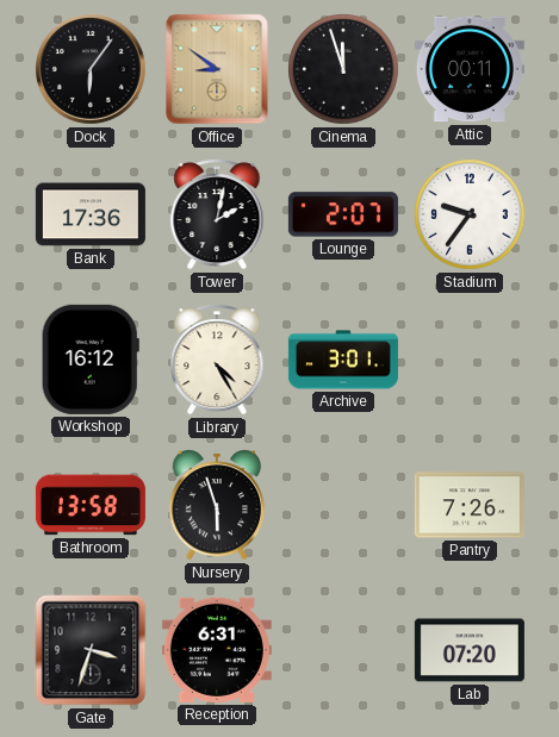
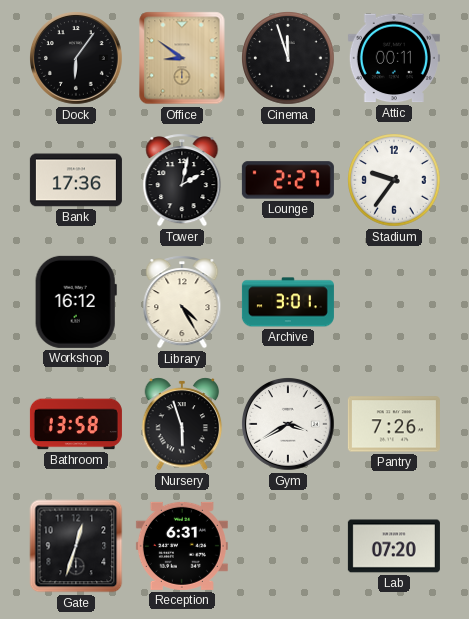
Lounge: 2:07 -> 2:27 (288, 180)
Gym: none -> 3:40 (289, 425)
Gate: 3:33 -> 12:33 (76, 546)
